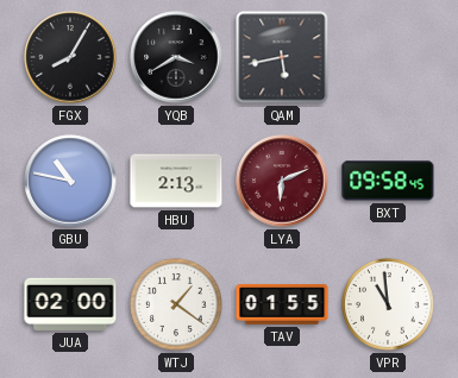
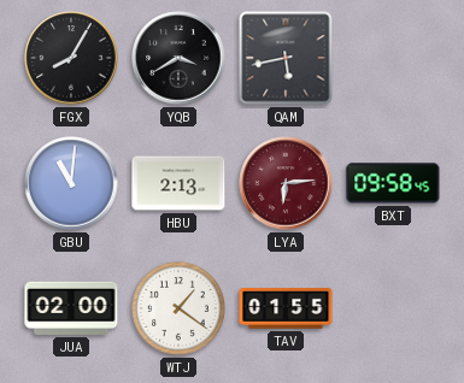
GBU: 10:47 -> 11:01 (71, 183)
LYA: 6:11 -> 6:14 (286, 183)
VPR: 10:59 -> none (389, 305)
